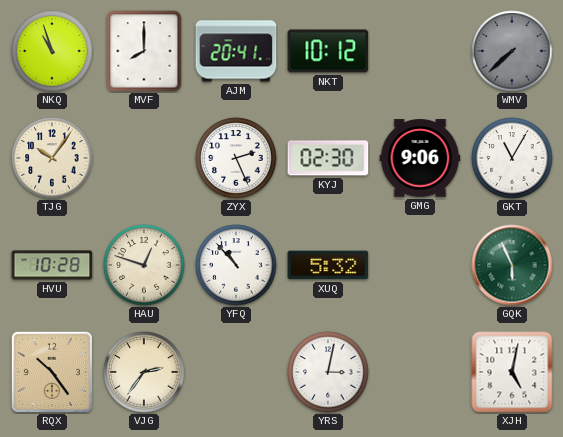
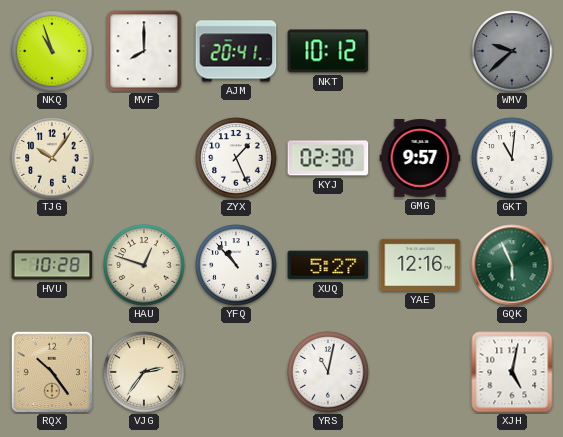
WMV: 7:38 -> 9:38 (512, 51)
ZYX: 2:26 -> 1:26 (236, 158)
GMG: 9:06 -> 9:57 (420, 158)
GKT: 11:05 -> 11:01 (512, 158)
XUQ: 5:32 -> 5:27 (328, 265)
YAE: none -> 12:16 (420, 265)
YRS: 3:02 -> 11:02 (328, 372)
